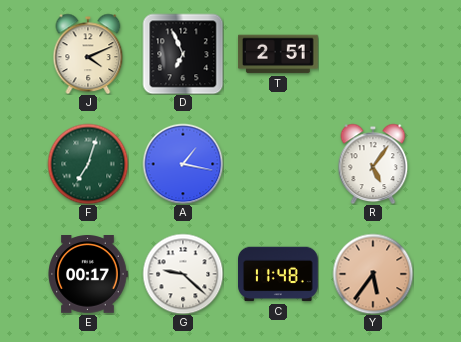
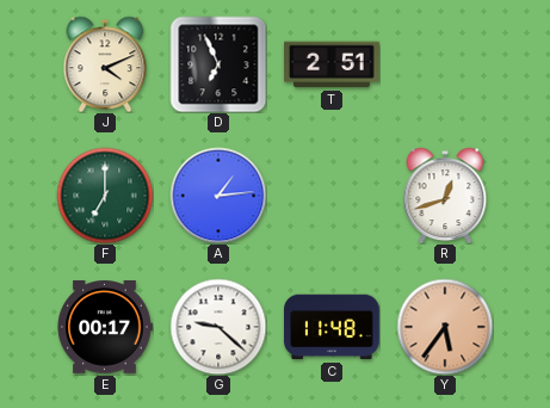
F: 7:03 -> 7:00 (105, 196)
A: 1:17 -> 1:14 (218, 196)
R: 5:06 -> 12:42 (445, 196)
